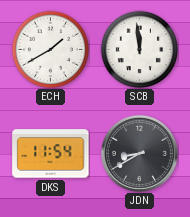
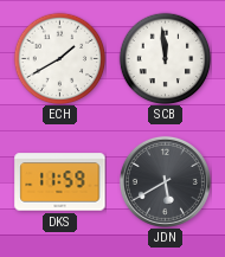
DKS: 11:54 -> 11:59 (60, 182)
JDN: 8:40 -> 5:40 (165, 181)
